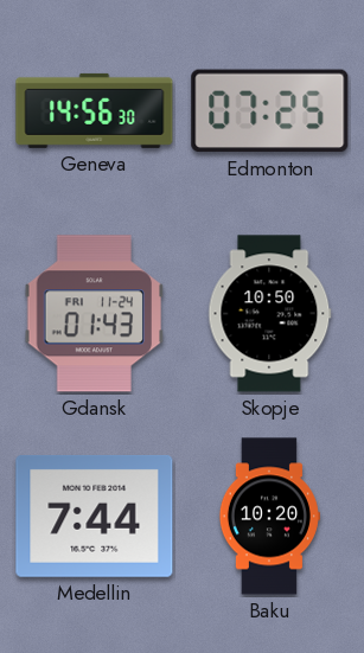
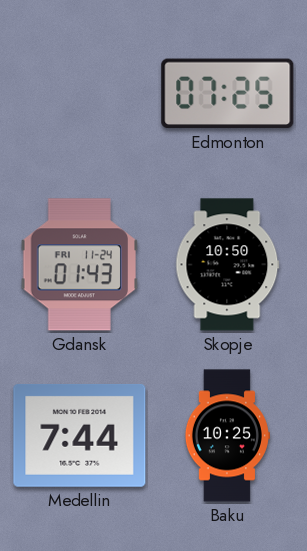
Geneva: 14:56 -> none (95, 110)
Baku: 10:20 -> 10:25 (227, 436)
